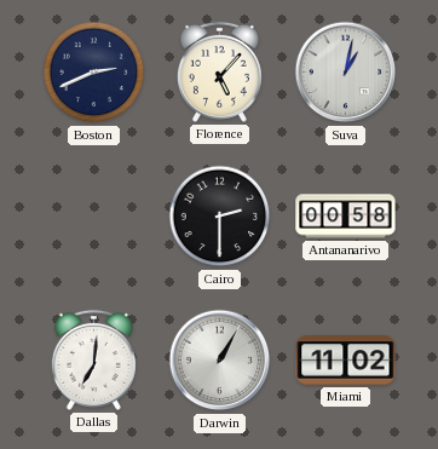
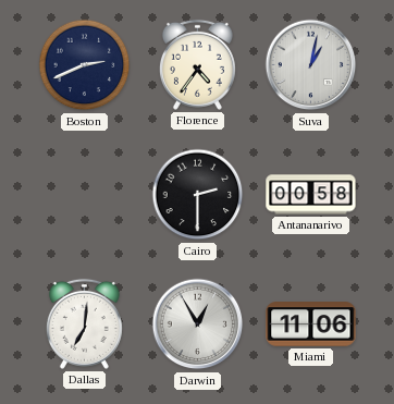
Florence: 5:07 -> 4:36 (197, 64)
Darwin: 1:05 -> 12:55 (198, 325)
Miami: 11:02 -> 11:06 (311, 325)
